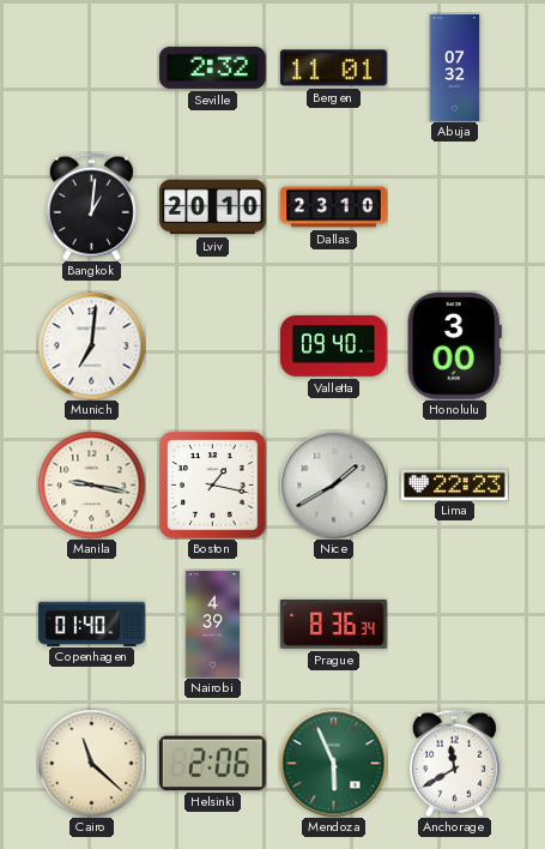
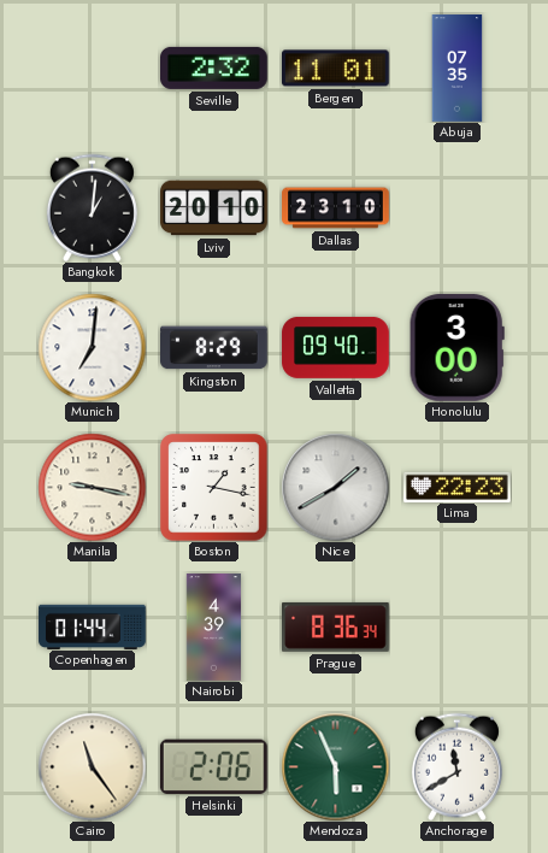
Abuja: 07:32 -> 07:35 (458, 69)
Kingston: none -> 8:29 (214, 348)
Copenhagen: 01:40 -> 01:44 (93, 626)
Cairo: 11:22 -> 11:24 (92, 766)
